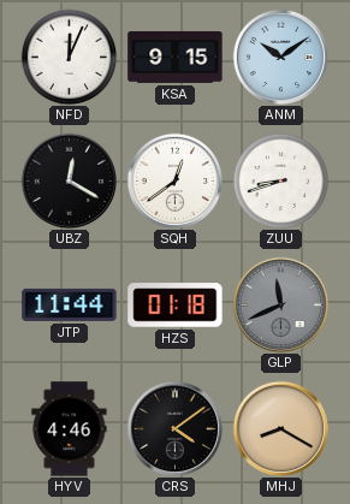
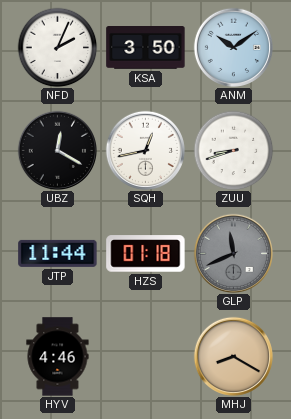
NFD: 12:04 -> 2:04 (57, 47)
KSA: 9:15 -> 3:50 (146, 48)
SQH: 12:39 -> 12:43 (145, 150)
CRS: 4:09 -> none (174, 428)
